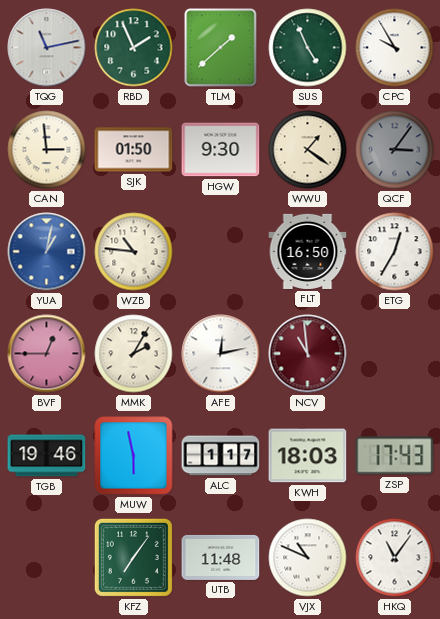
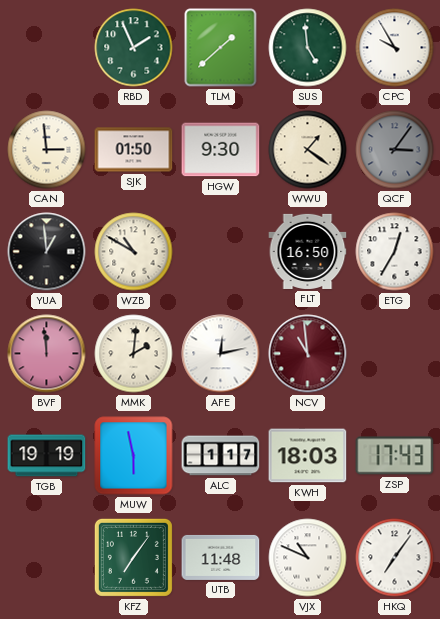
TQG: 11:13 -> none (47, 48)
SUS: 4:56 -> 4:59 (308, 48)
YUA: 1:02 -> 12:59 (47, 252)
YUA dial: blue -> black (47, 252)
WZB: 10:46 -> 10:50 (134, 252)
BVF: 12:45 -> 11:59 (47, 354)
MMK: 2:05 -> 2:01 (134, 354)
TGB: 19:46 -> 19:19 (47, 456)
HKQ: 11:06 -> 7:06 (395, 558)
